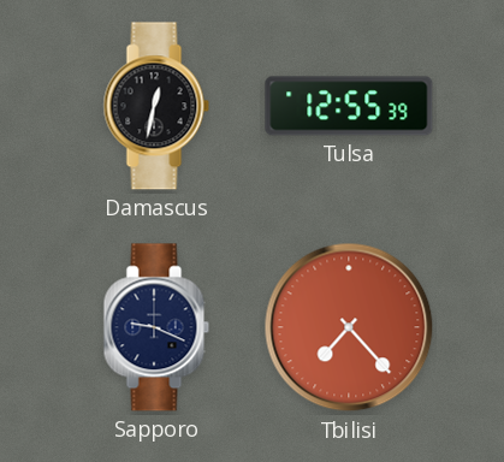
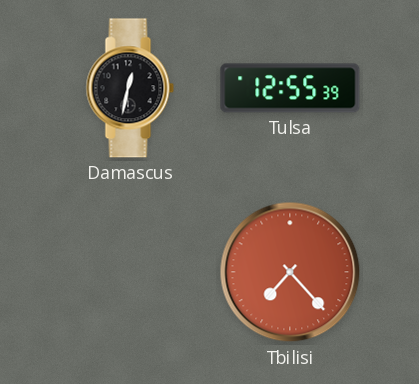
Sapporo: 9:19 -> none (156, 327)
